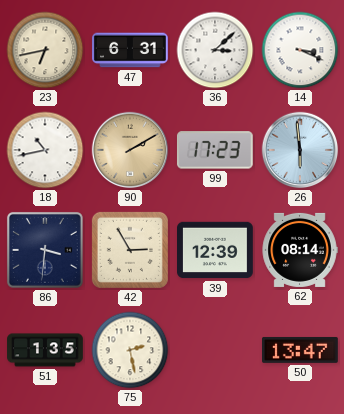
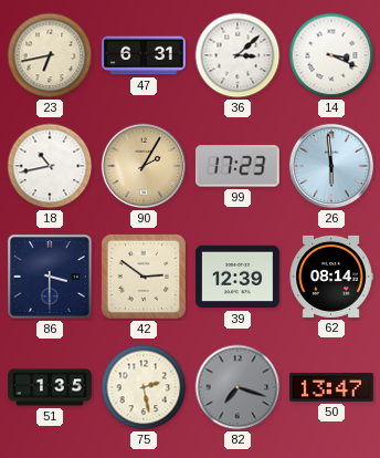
90: 2:10 -> 2:05 (144, 166)
86: 3:31 -> 3:30 (50, 277)
42: 2:55 -> 2:51 (144, 277)
82: none -> 7:18 (237, 387)
